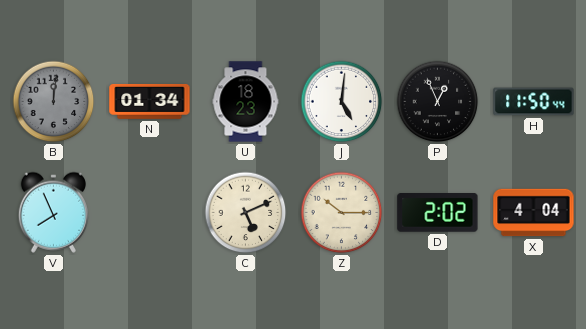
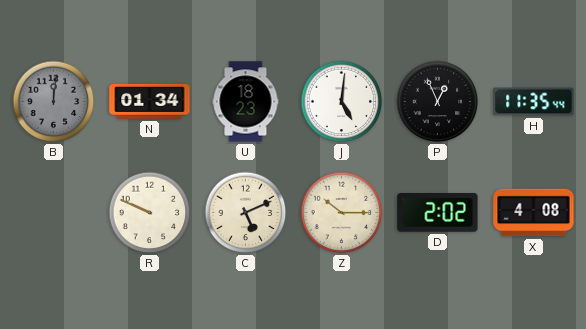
H: 11:50 -> 11:35 (534, 102)
V: 7:56 -> none (53, 212)
R: none -> 9:49 (150, 213)
X: 4:04 -> 4:08 (534, 213)
